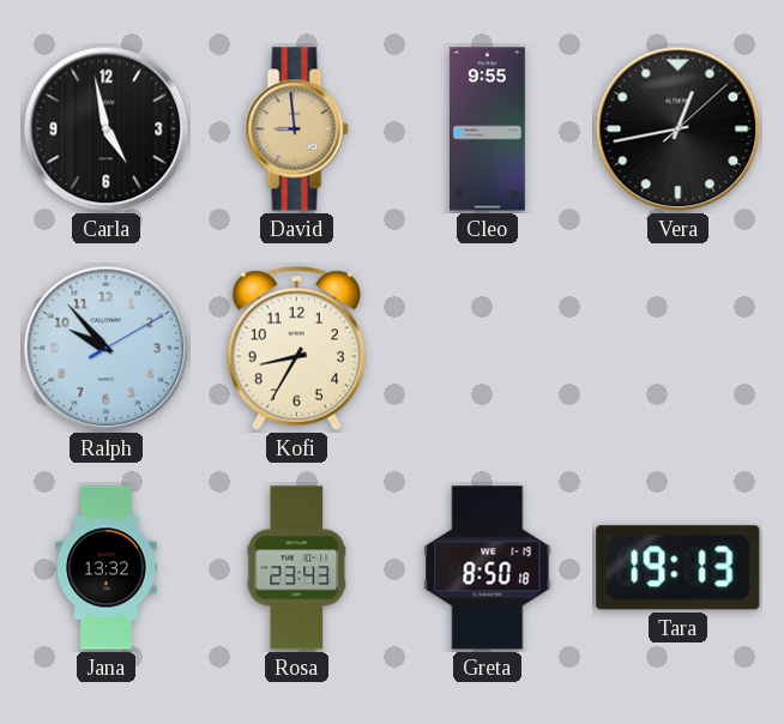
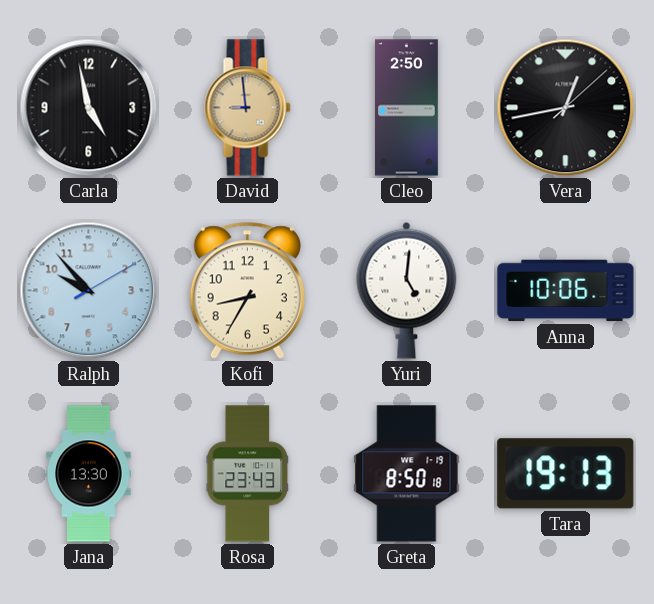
Cleo: 9:55 -> 2:50 (406, 108)
Yuri: none -> 5:01 (407, 290)
Anna: none -> 10:06 (566, 291)
Jana: 13:32 -> 13:30 (89, 474)
